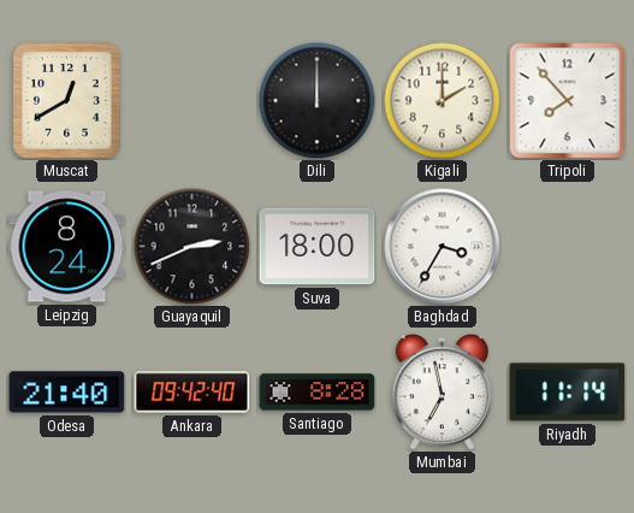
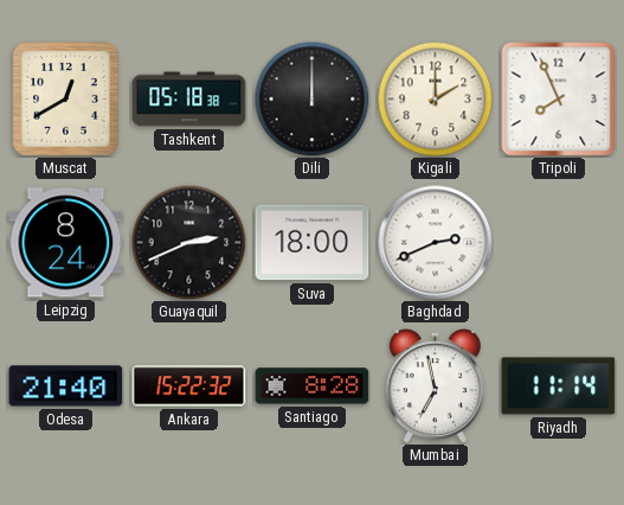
Tashkent: none -> 05:18 (189, 100)
Tripoli: 7:53 -> 7:56 (559, 100)
Baghdad: 3:35 -> 2:41 (436, 243)
Ankara: 09:42 -> 15:22 (189, 386)
